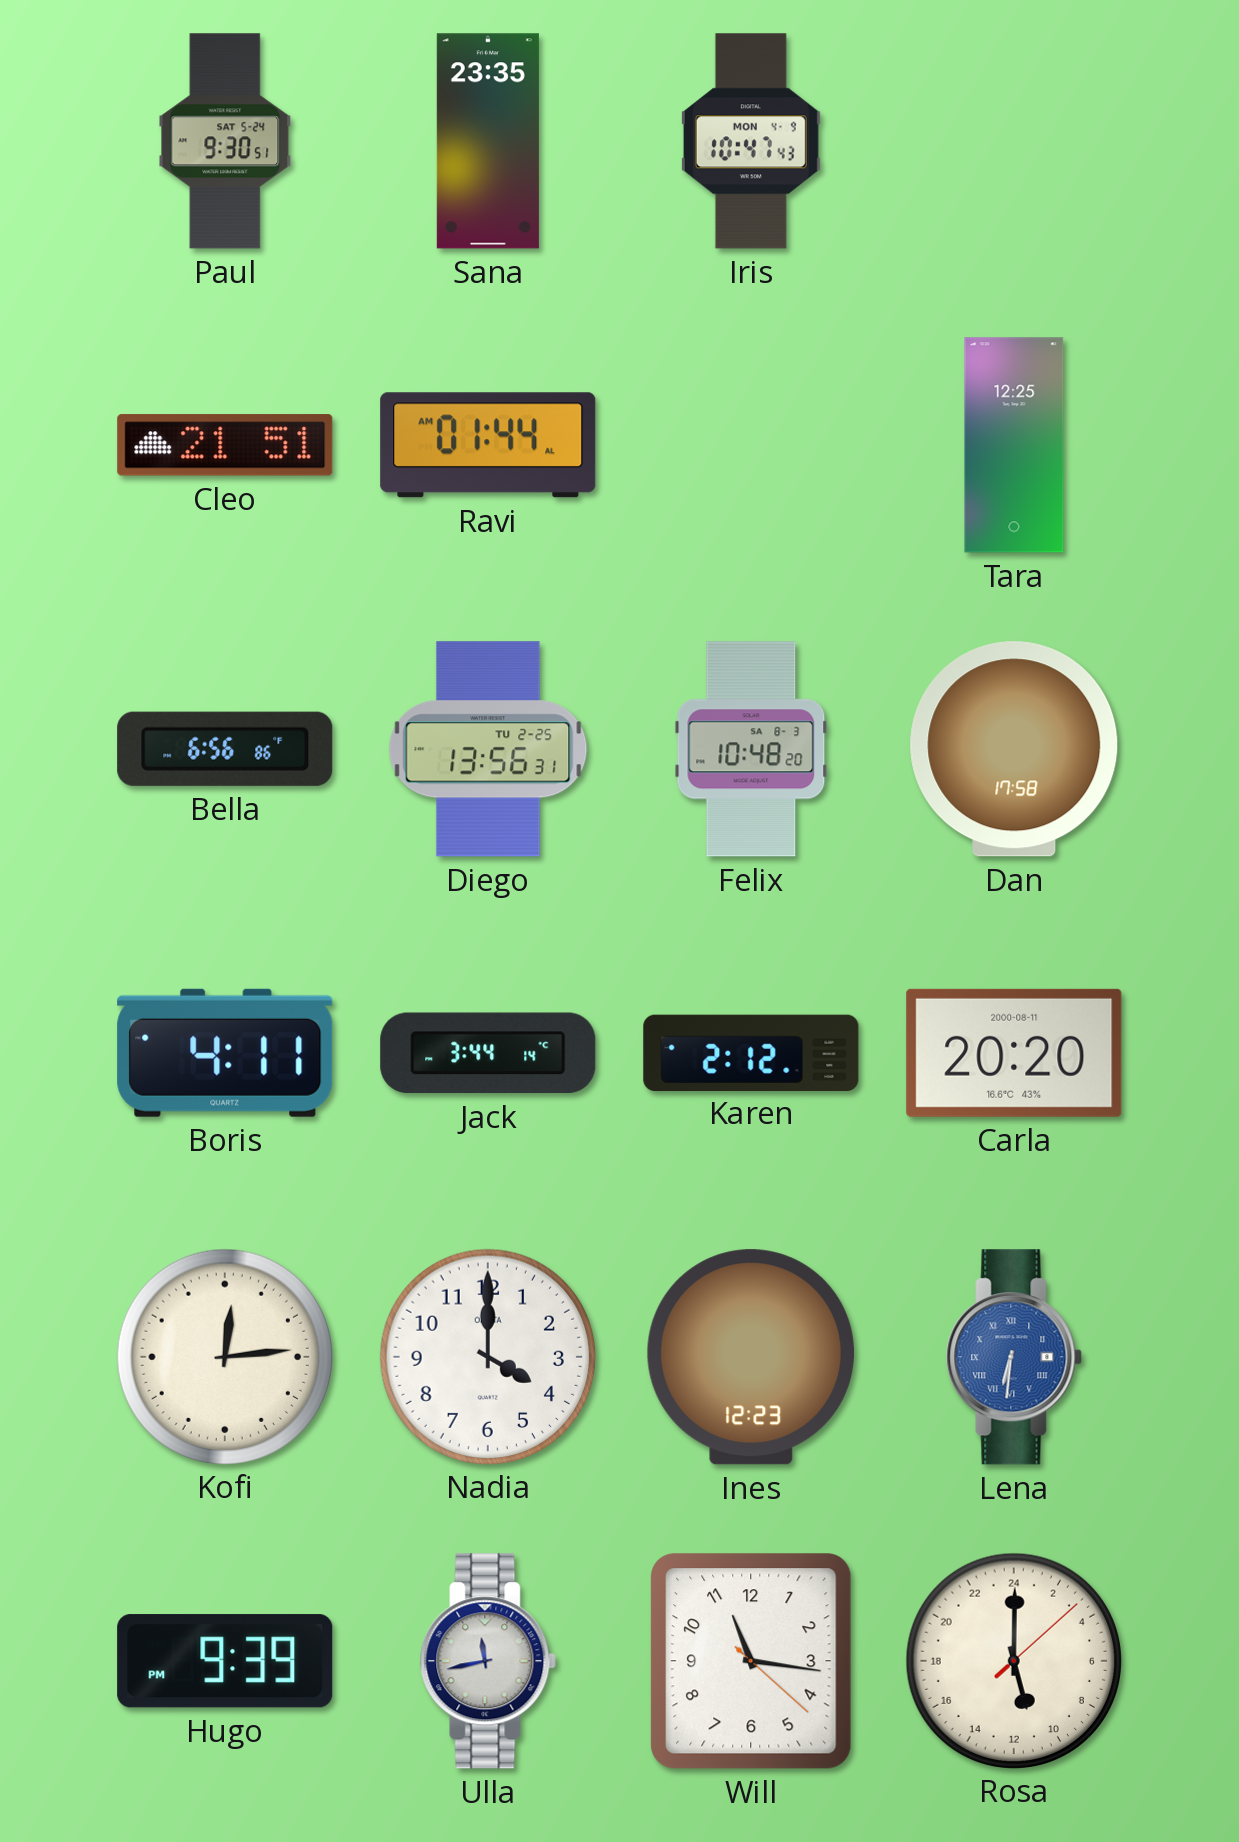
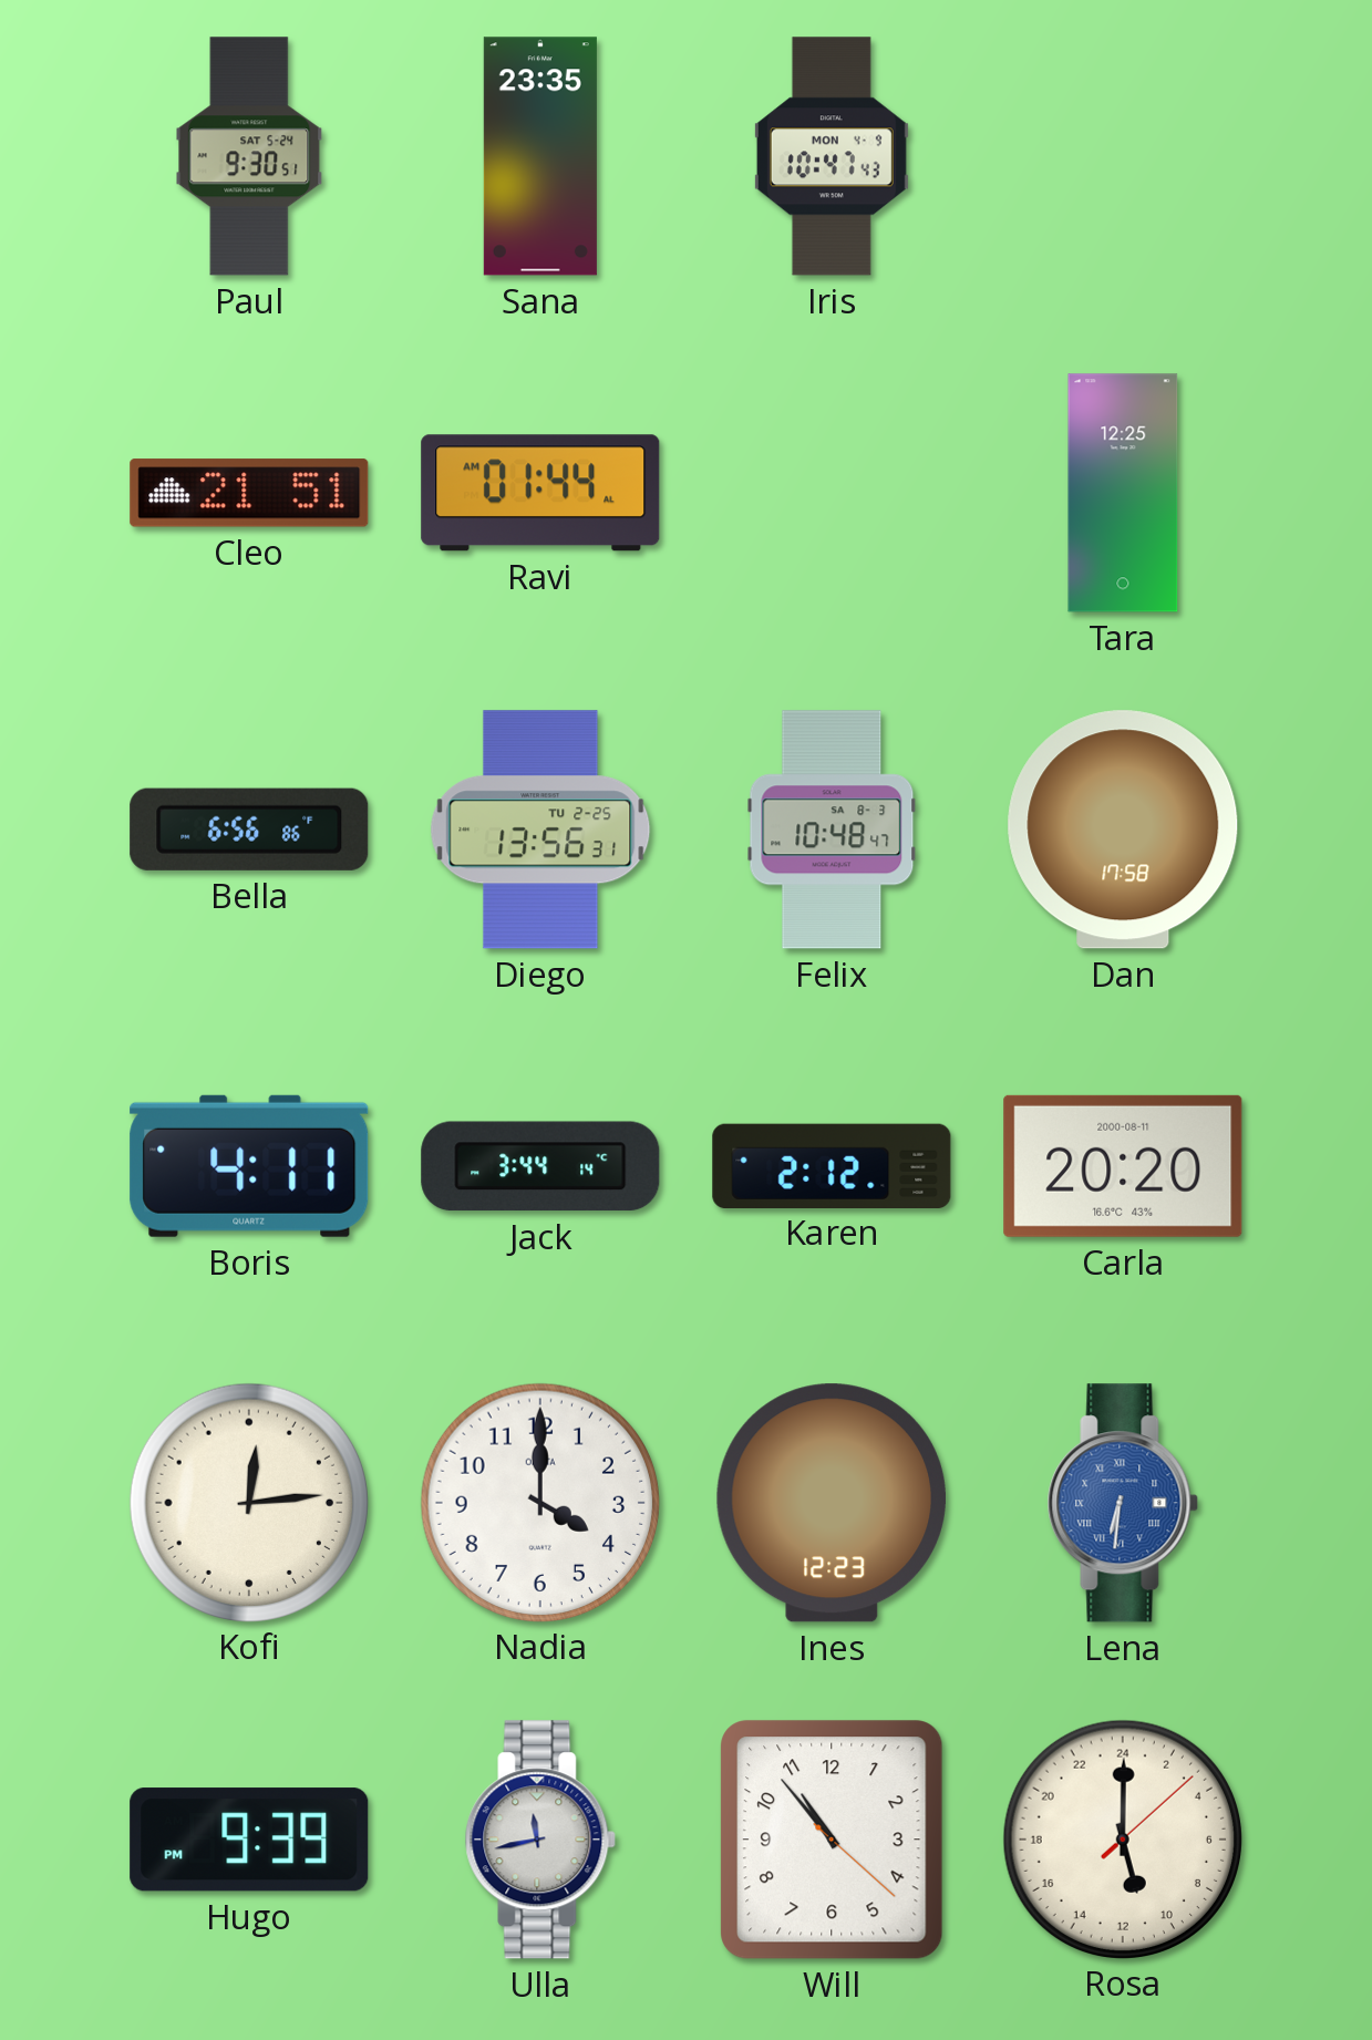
Felix: 10:48:20 -> 10:48:47 (832, 830)
Will: 11:16 -> 10:53 (832, 1840)
